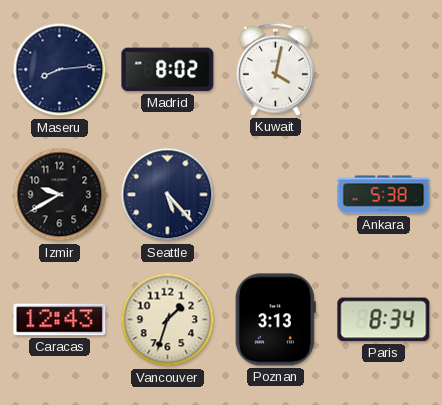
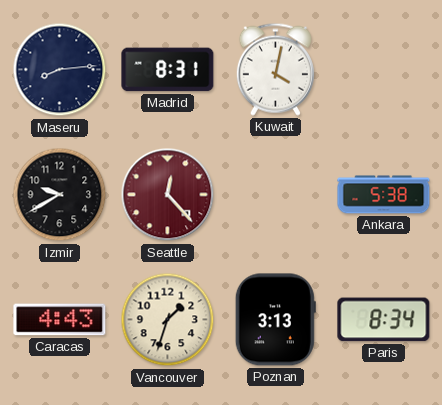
Madrid: 8:02 -> 8:31 (168, 70)
Seattle: 5:23 -> 12:23 (168, 195)
Seattle dial: navy -> burgundy (168, 195)
Caracas: 12:43 -> 4:43 (60, 320)
